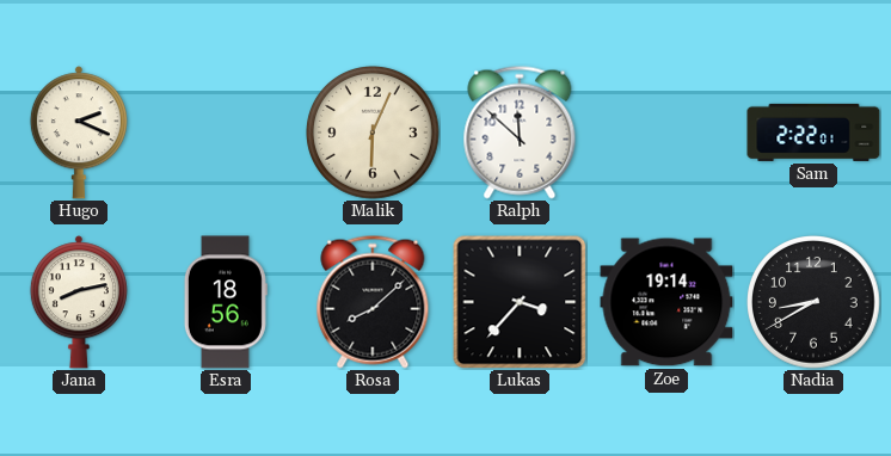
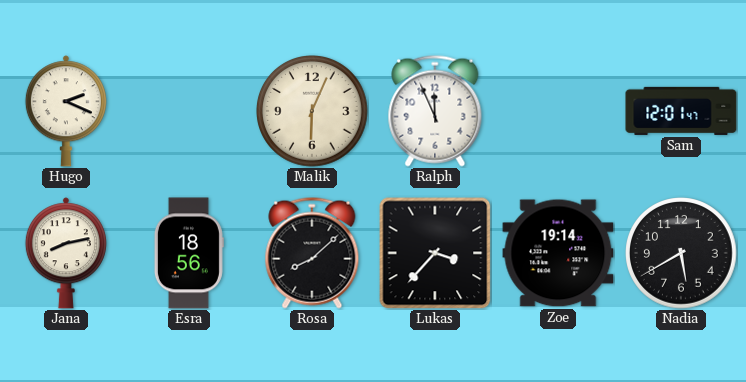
Ralph: 11:52 -> 11:56 (435, 111)
Sam: 2:22 -> 12:01 (681, 111)
Nadia: 8:40 -> 5:40 (681, 253)
